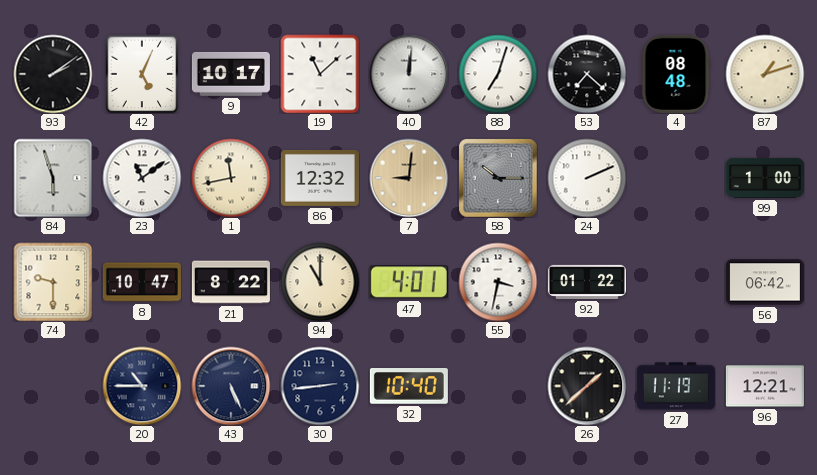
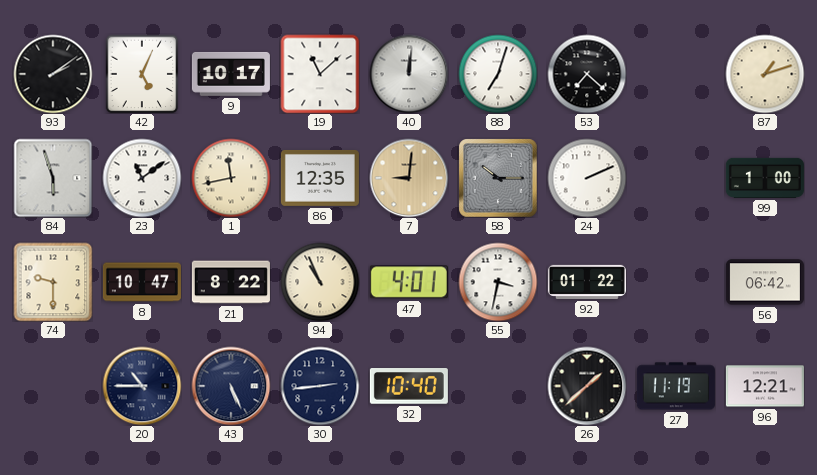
4: 08:48 -> none (676, 74)
86: 12:32 -> 12:35 (320, 178)
94: 11:00 -> 10:56 (320, 282)
